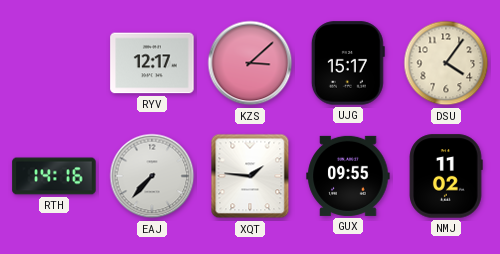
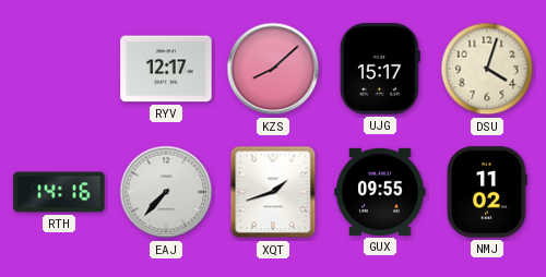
KZS: 3:08 -> 8:08 (273, 69)
DSU: 4:06 -> 4:03 (487, 69)
XQT: 1:46 -> 1:42 (273, 192)
